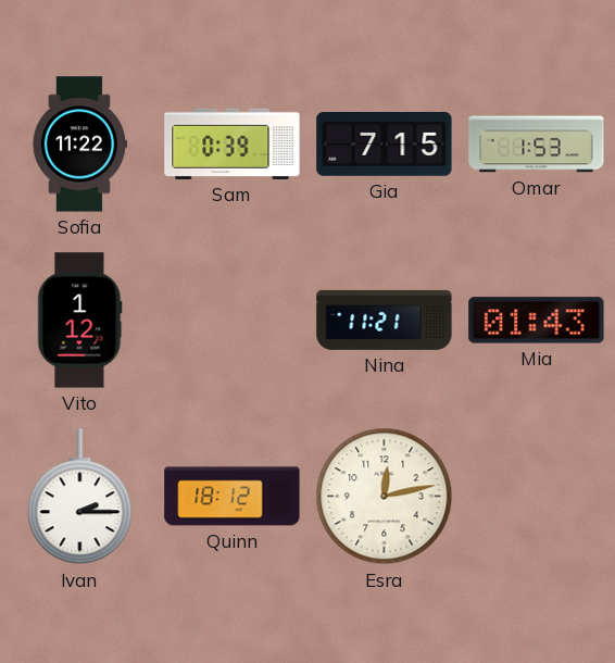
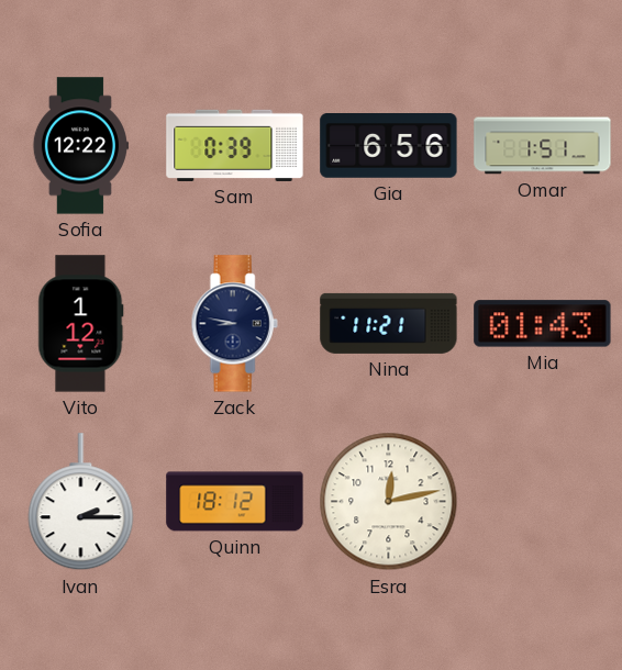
Sofia: 11:22 -> 12:22 (80, 146)
Gia: 7:15 -> 6:56 (389, 146)
Omar: 1:53 -> 1:51 (543, 146)
Zack: none -> 8:47 (234, 324)
